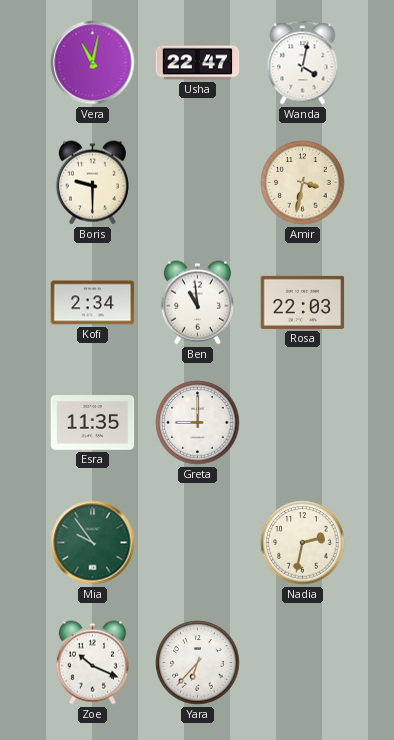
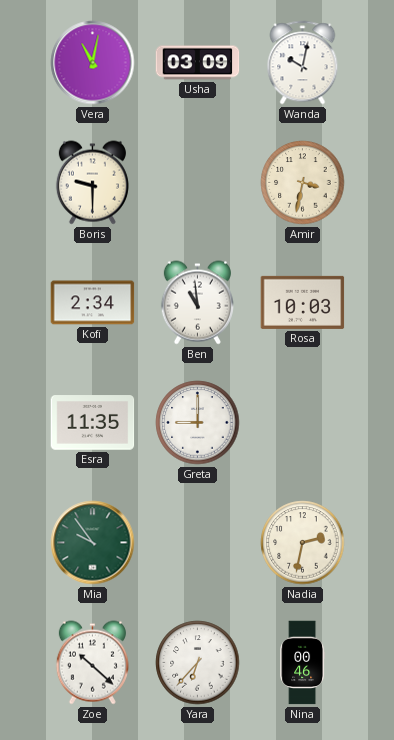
Usha: 22:47 -> 03:09 (198, 63)
Wanda: 4:02 -> 10:02 (303, 63)
Rosa: 22:03 -> 10:03 (303, 302)
Zoe: 10:19 -> 10:22 (92, 663)
Nina: none -> 00:46 (303, 663)
